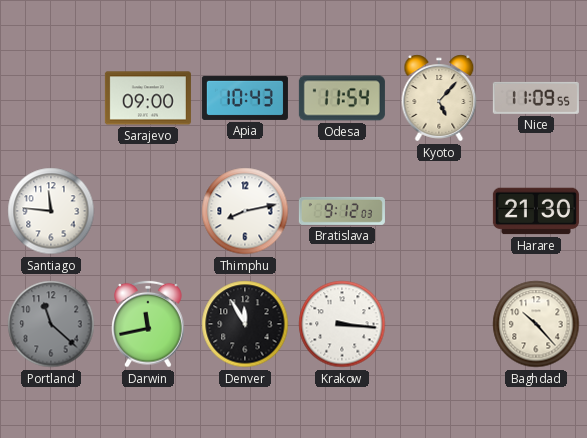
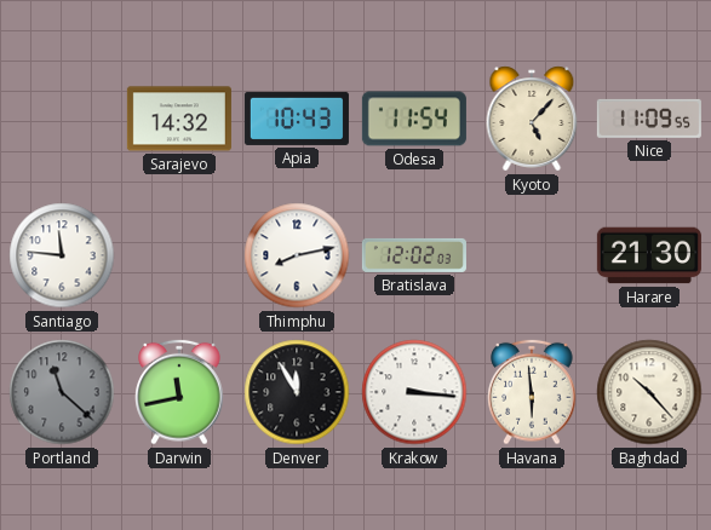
Sarajevo: 09:00 -> 14:32 (179, 119)
Bratislava: 9:12 -> 12:02 (414, 255)
Havana: none -> 5:59 (532, 392)
